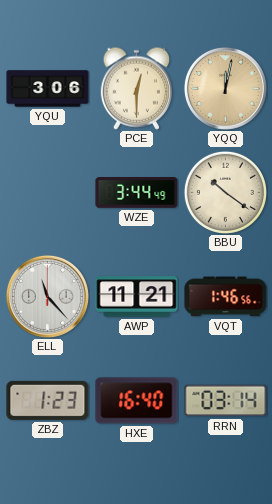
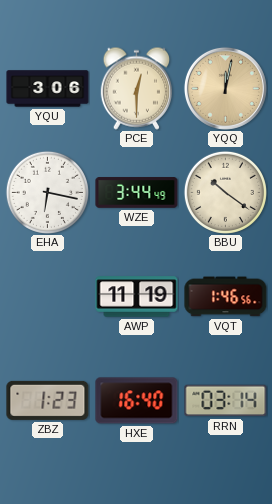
EHA: none -> 6:17 (47, 192)
ELL: 11:23 -> none (47, 296)
AWP: 11:21 -> 11:19 (137, 297)
